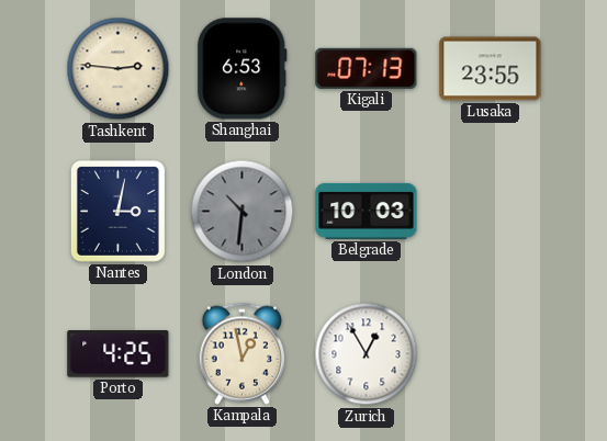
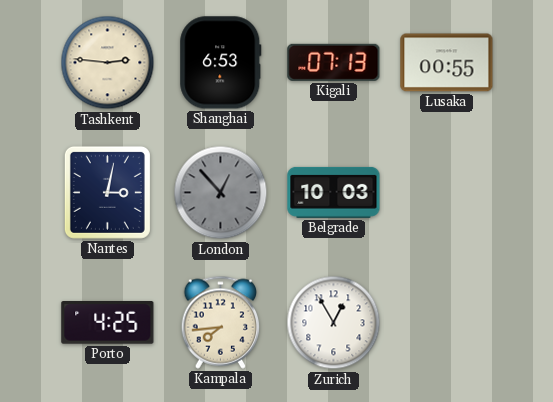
Lusaka: 23:55 -> 00:55 (447, 63)
London: 10:31 -> 12:53 (221, 193)
Kampala: 12:58 -> 7:44 (221, 322)
